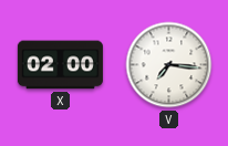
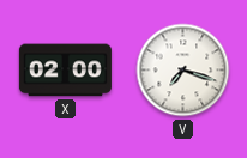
V: 7:16 -> 7:18 (183, 71)
